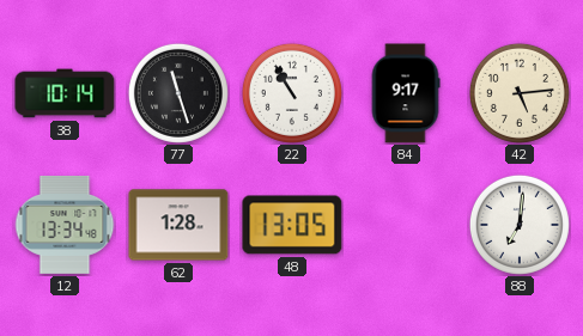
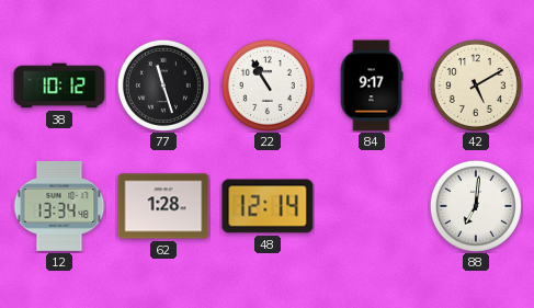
38: 10:14 -> 10:12 (59, 85)
42: 5:14 -> 5:10 (476, 85)
48: 13:05 -> 12:14 (268, 206)
